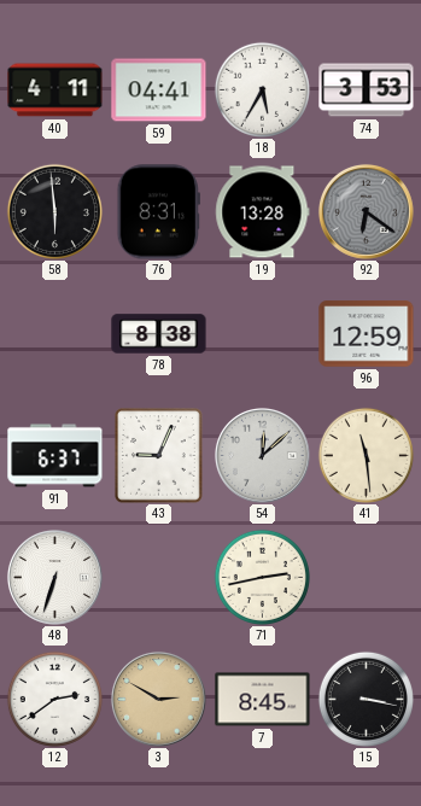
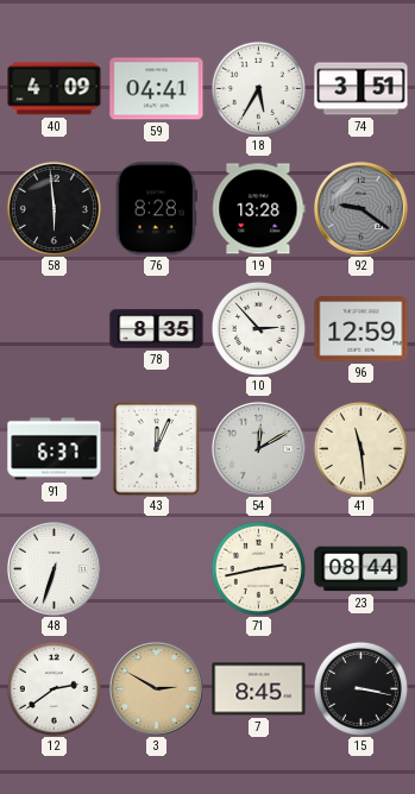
40: 4:11 -> 4:09 (55, 89)
74: 3:53 -> 3:51 (361, 89)
76: 8:31 -> 8:28 (156, 209)
92: 6:21 -> 9:21 (360, 208)
78: 8:38 -> 8:35 (157, 329)
10: none -> 2:53 (258, 328)
43: 9:04 -> 12:04 (157, 449)
54: 12:08 -> 12:10 (258, 448)
23: none -> 08:44 (361, 569)
